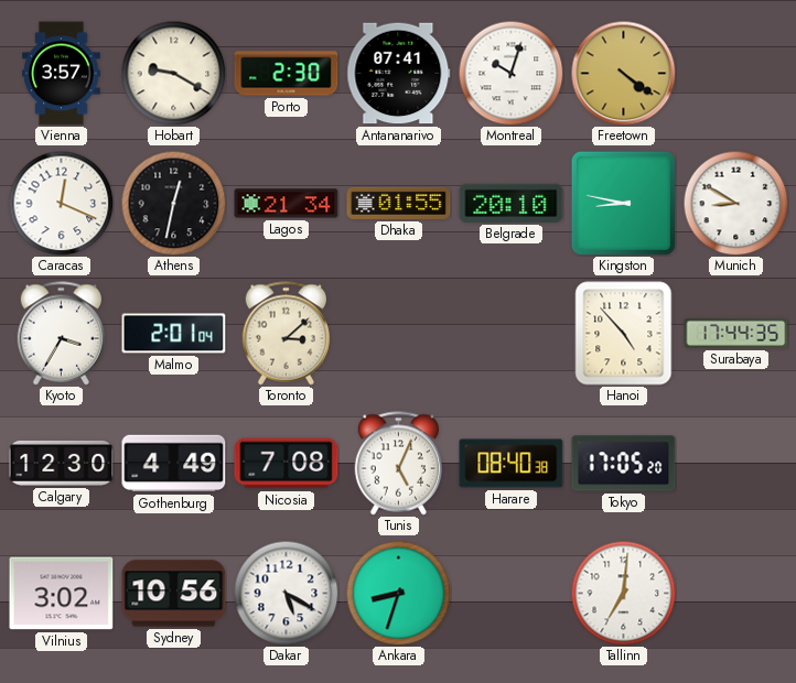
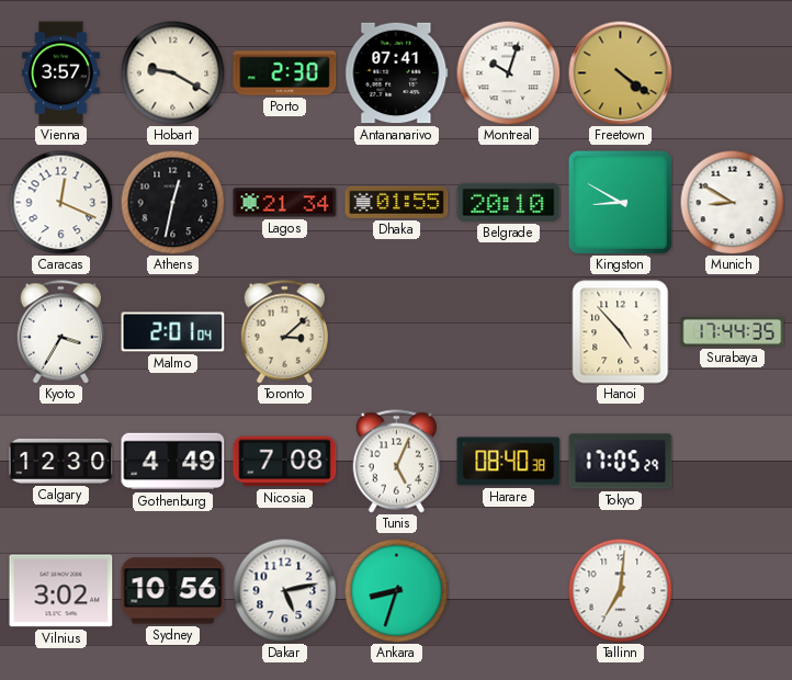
Kingston: 8:47 -> 8:50 (620, 202)
Tokyo: 17:05:20 -> 17:05:29 (621, 462)
Dakar: 5:20 -> 5:13 (284, 590)
